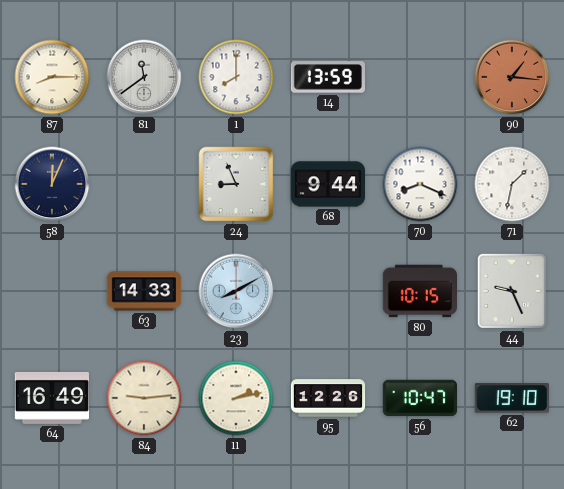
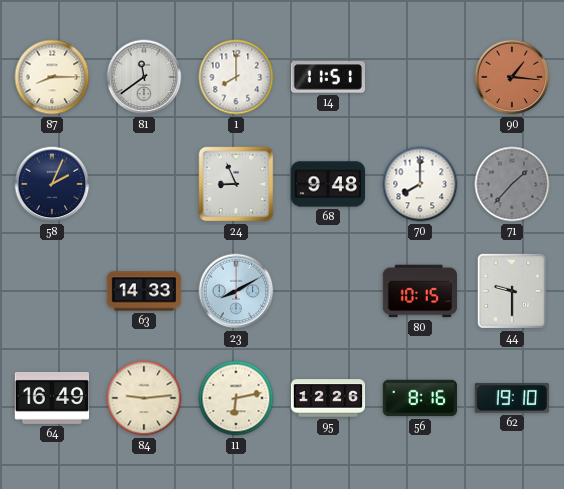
14: 13:59 -> 11:51 (327, 77)
58: 12:04 -> 2:04 (52, 184)
68: 9:44 -> 9:48 (327, 184)
70: 8:19 -> 8:00 (420, 184)
71: 1:32 -> 1:37 (512, 184)
71 dial: white -> grey (512, 184)
44: 9:26 -> 9:30 (512, 291)
11: 2:13 -> 6:13 (236, 398)
56: 10:47 -> 8:16 (419, 398)
